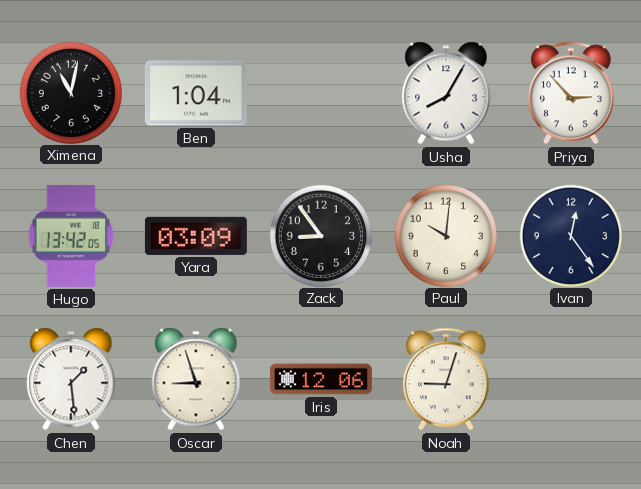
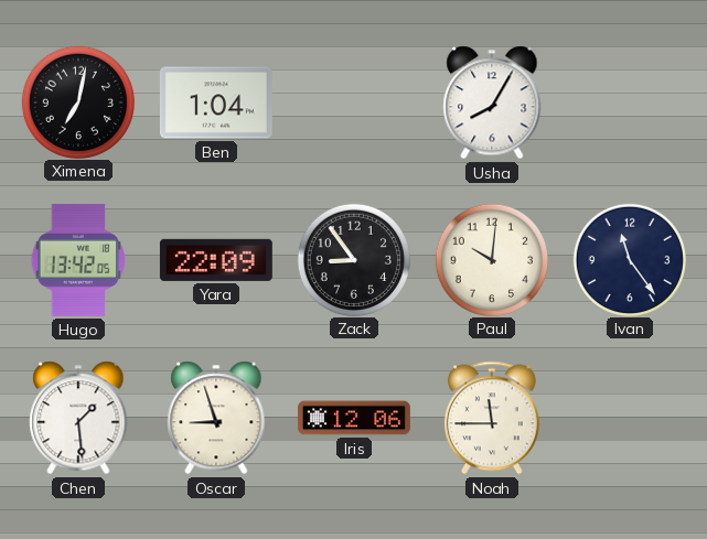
Ximena: 11:02 -> 7:02 (77, 101)
Priya: 2:53 -> none (571, 93)
Yara: 03:09 -> 22:09 (216, 260)
Ivan: 12:24 -> 11:24 (629, 259)
Noah: 9:03 -> 11:45 (492, 418)
